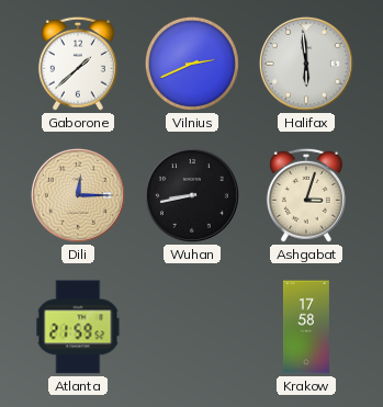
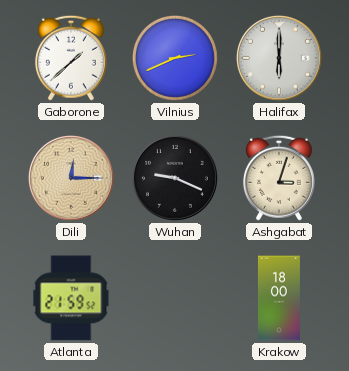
Halifax: 5:59 -> 6:00 (279, 58)
Wuhan: 8:43 -> 9:19 (175, 178)
Krakow: 17:58 -> 18:00 (279, 298)
